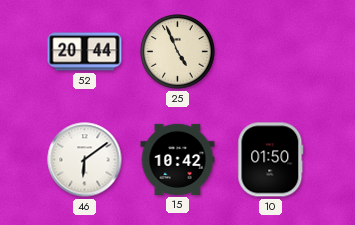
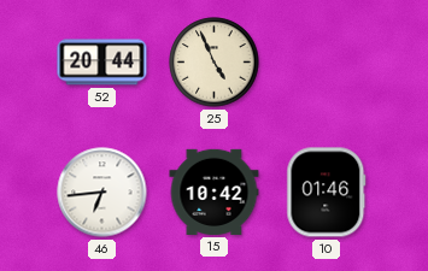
46: 6:09 -> 6:44 (102, 193)
10: 01:50 -> 01:46 (327, 193)
